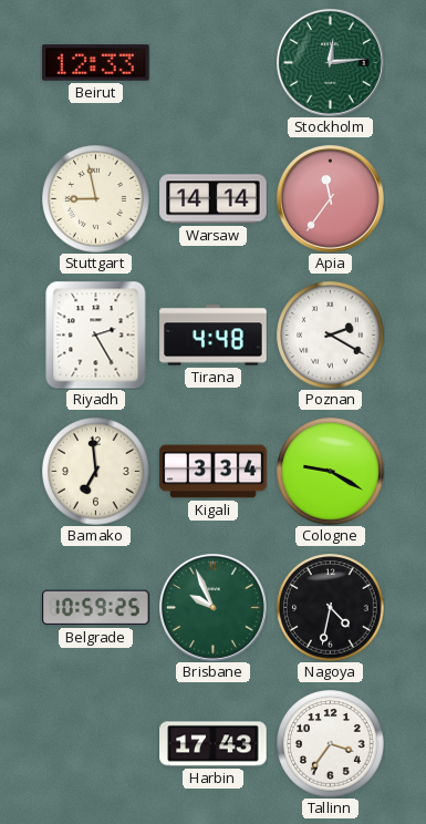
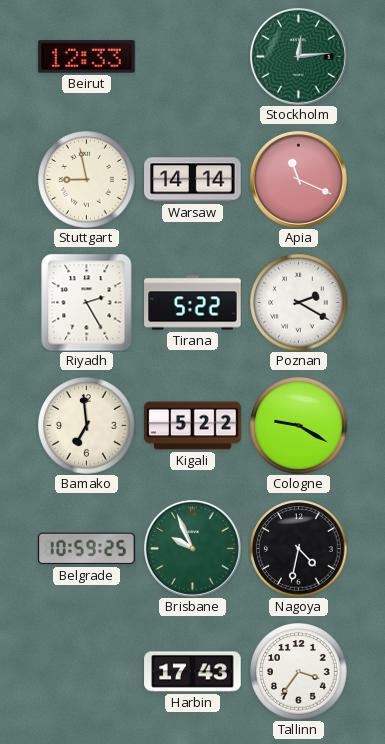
Apia: 11:36 -> 11:19 (298, 179)
Tirana: 4:48 -> 5:22 (193, 303)
Kigali: 3:34 -> 5:22 (193, 426)
